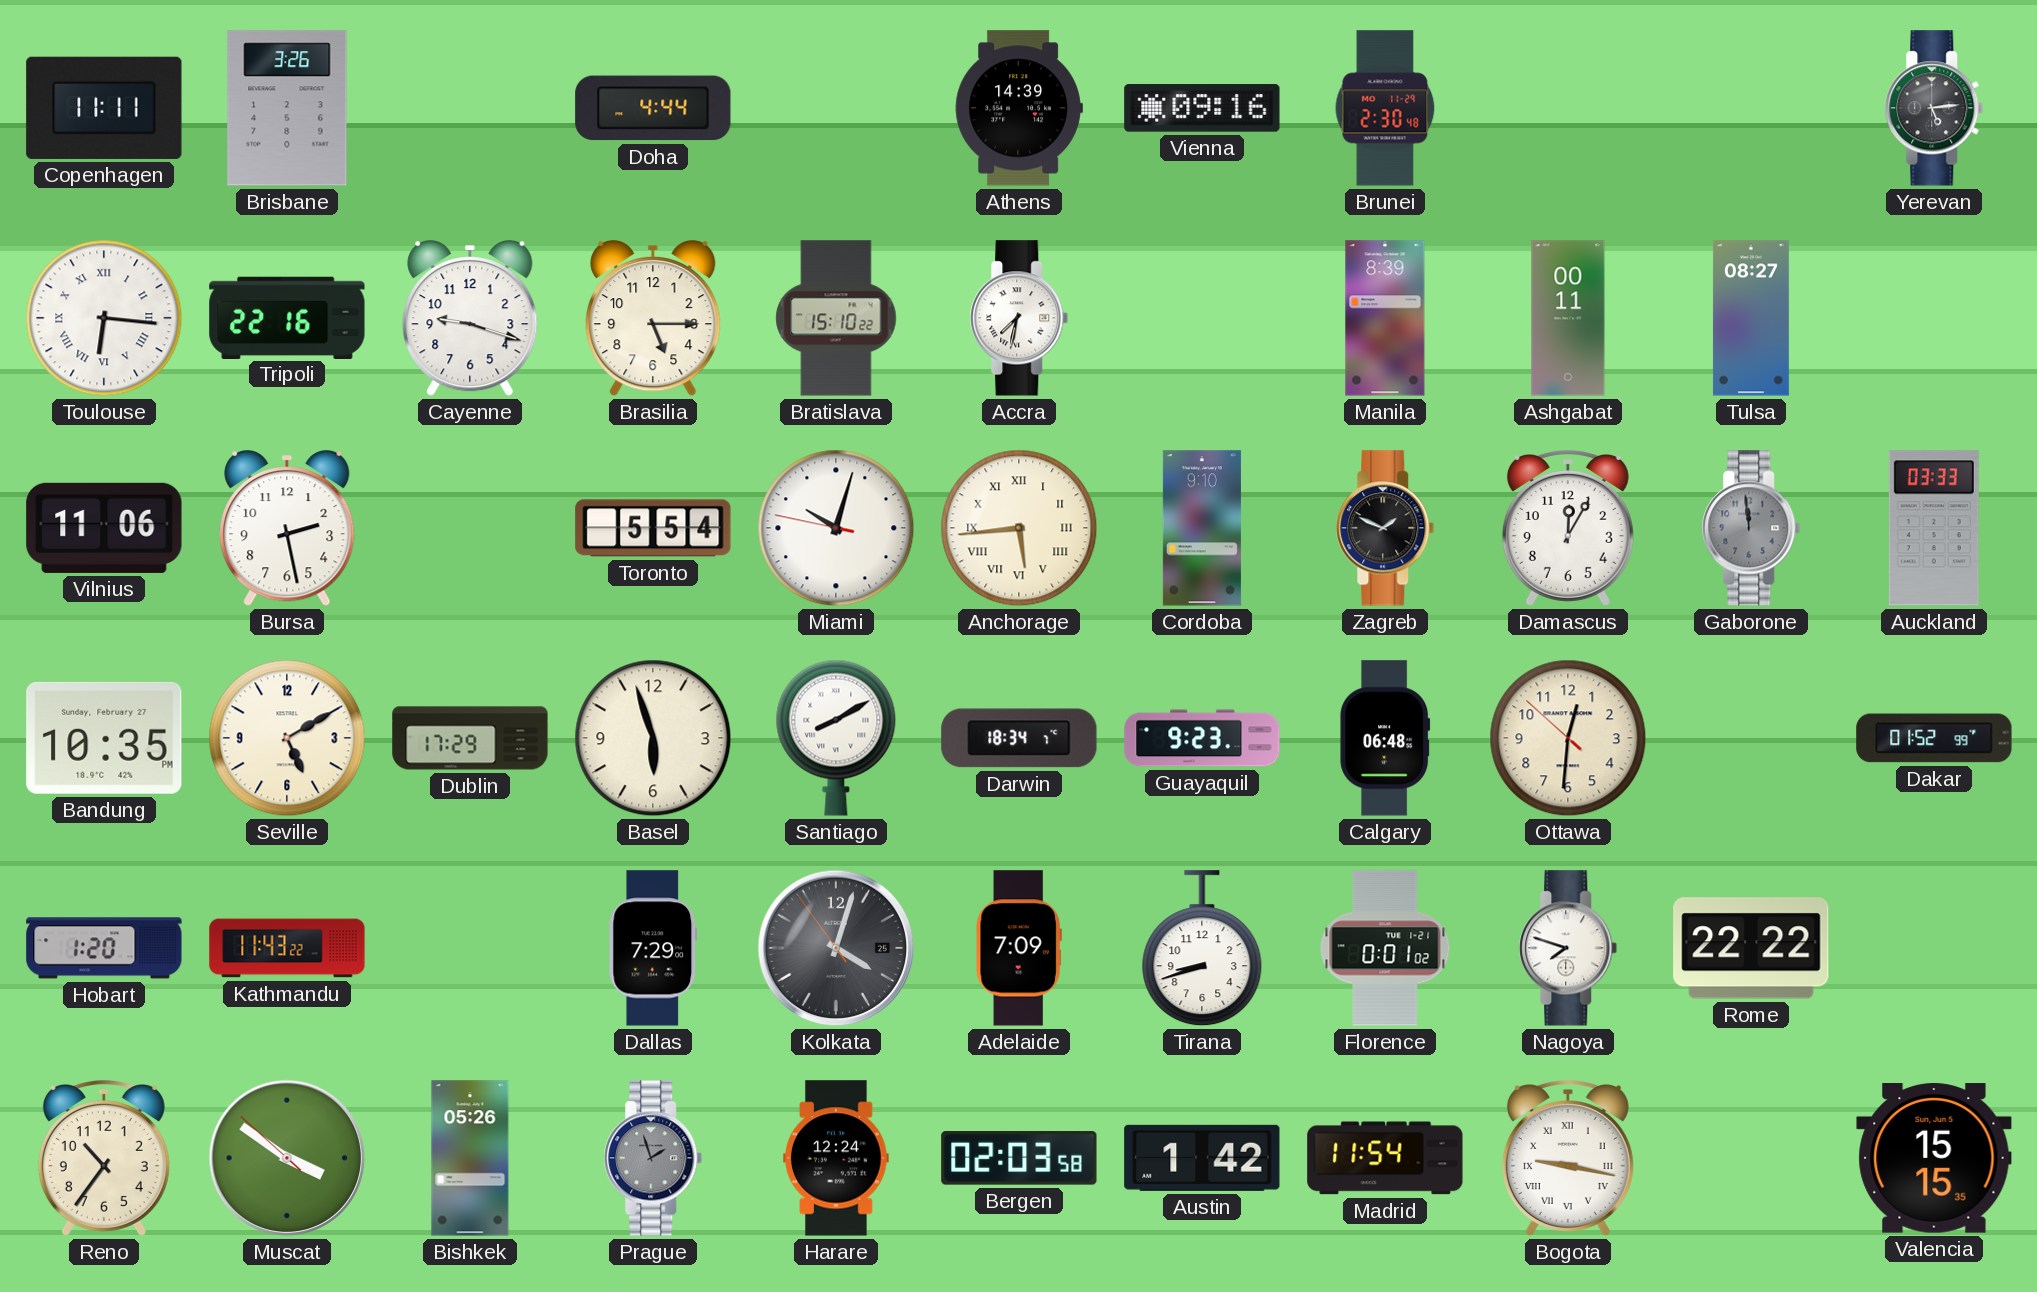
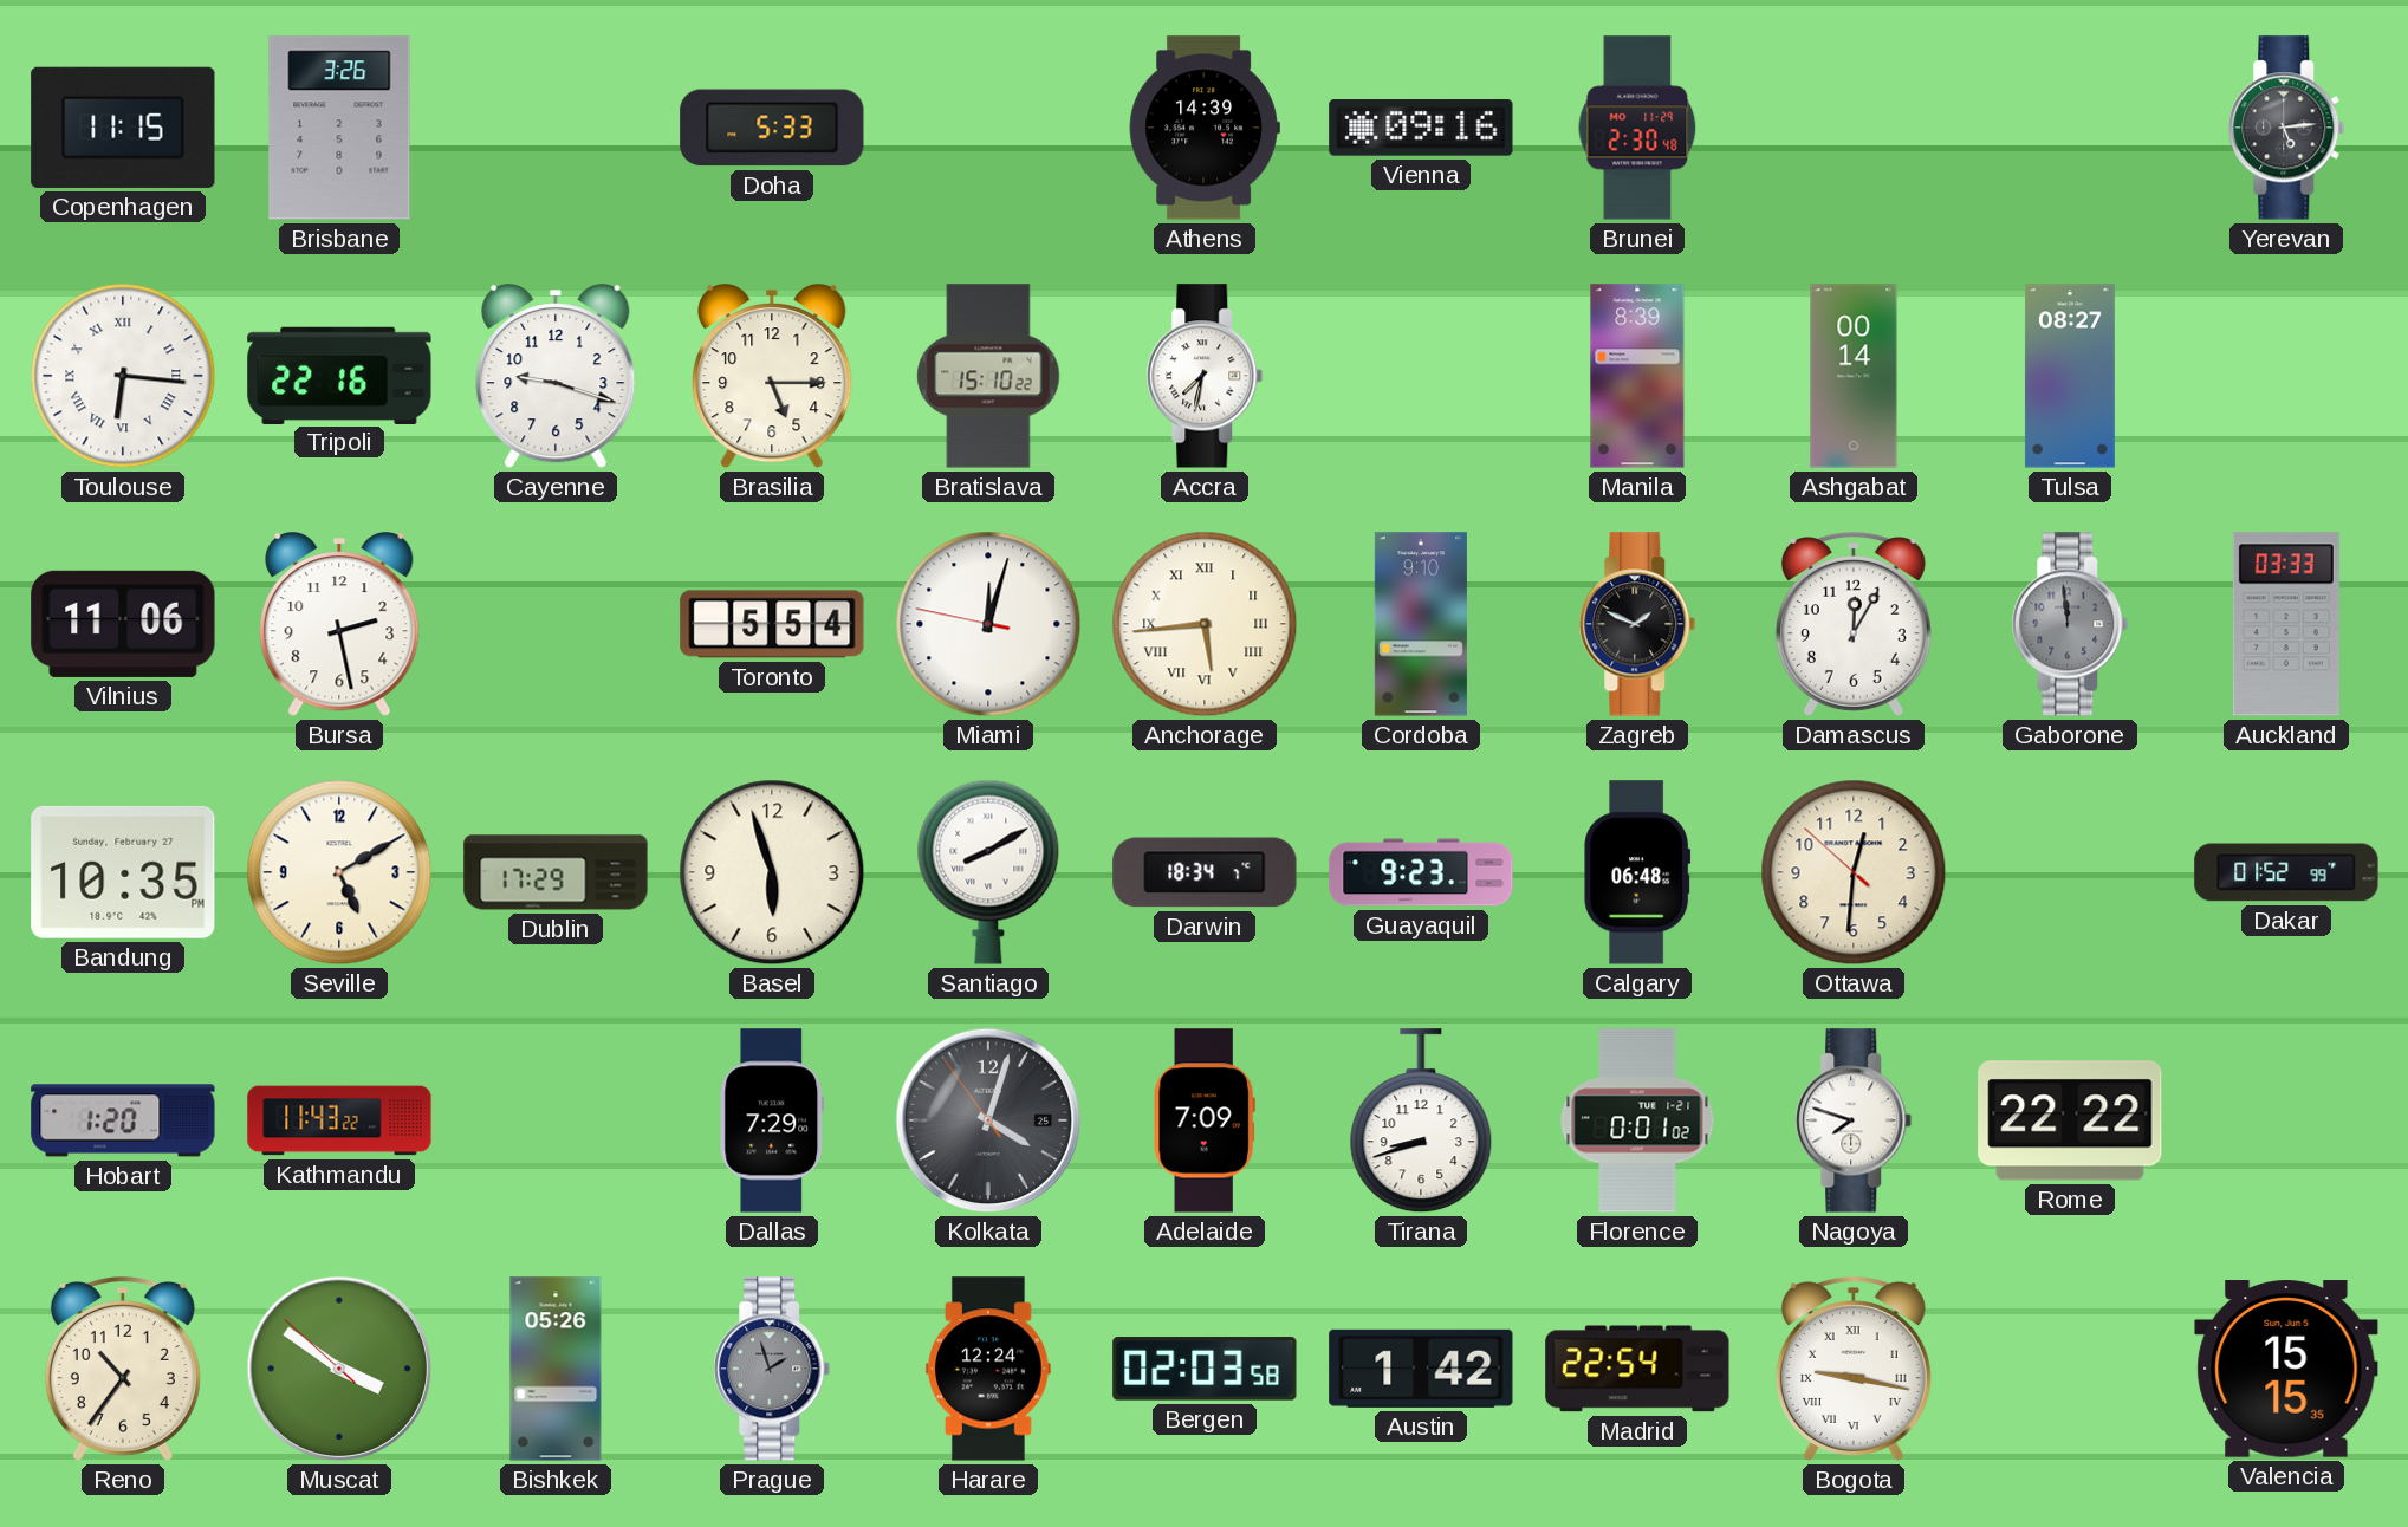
Copenhagen: 11:11 -> 11:15 (123, 128)
Doha: 4:44 -> 5:33 (772, 128)
Ashgabat: 00:11 -> 00:14 (1854, 376)
Miami: 10:02 -> 12:02 (988, 624)
Madrid: 11:54 -> 22:54 (1637, 1369)
